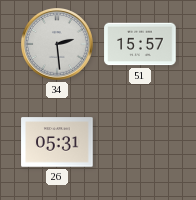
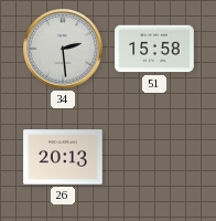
51: 15:57 -> 15:58 (154, 49)
26: 05:31 -> 20:13 (63, 157)
